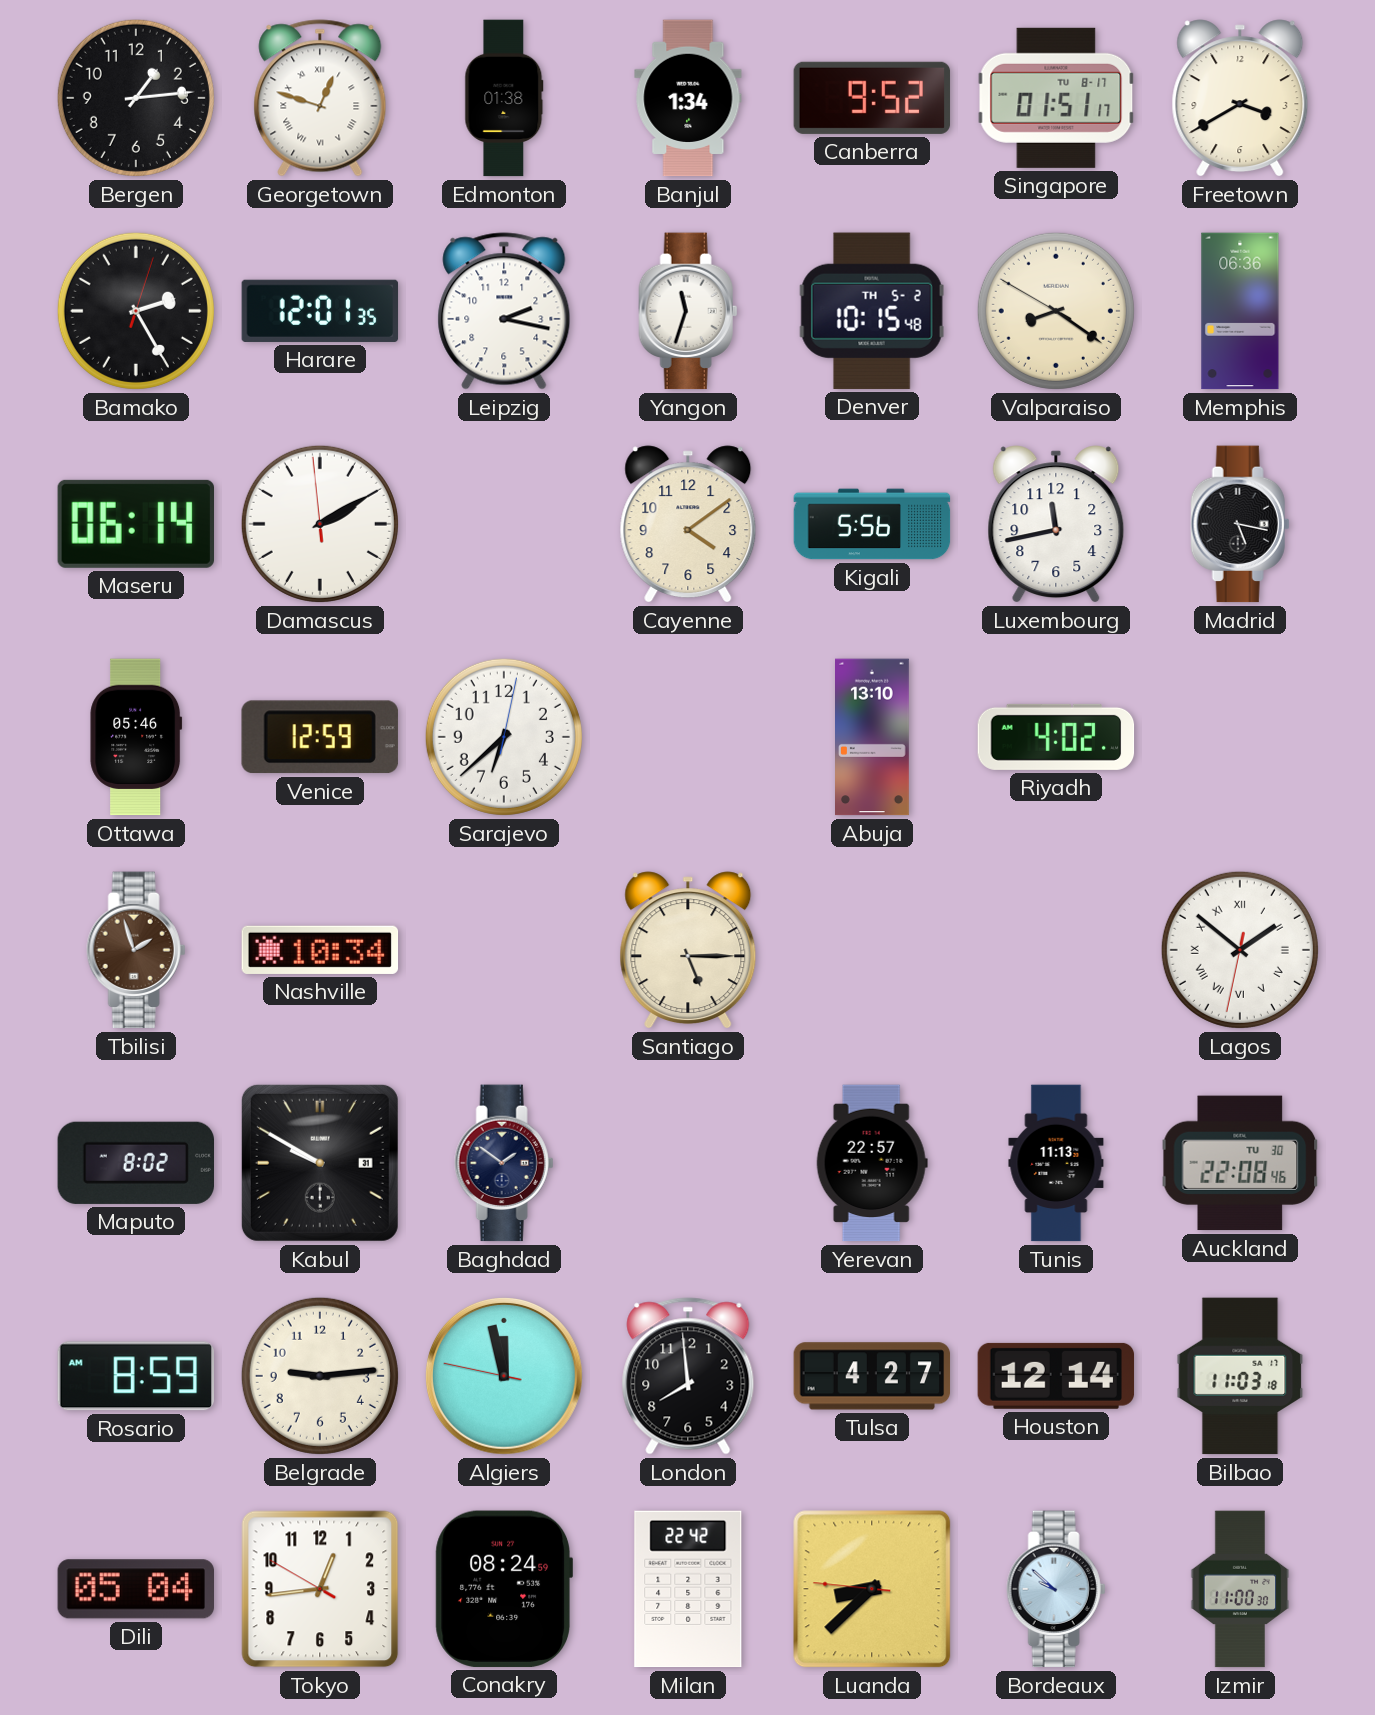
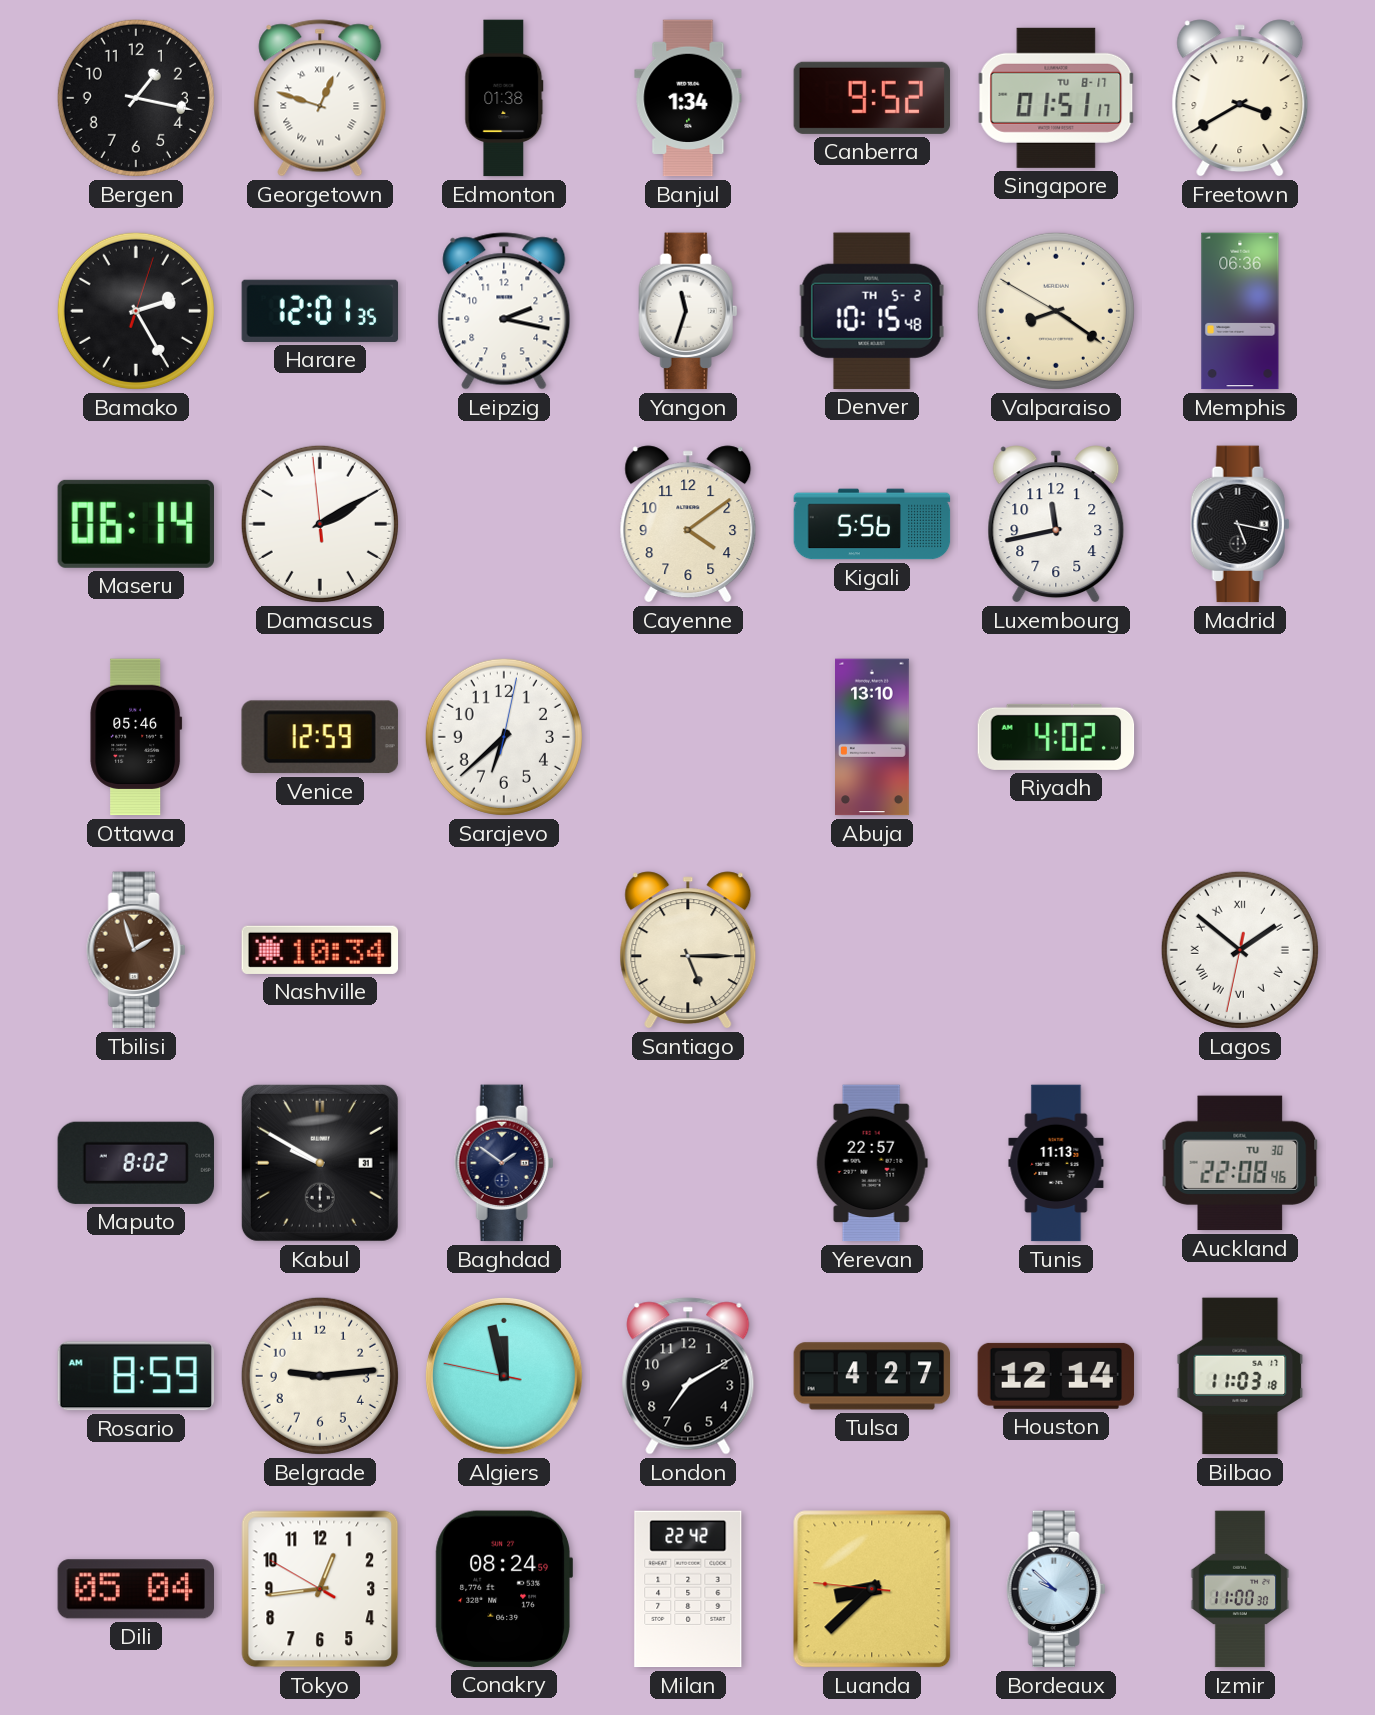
Bergen: 1:14 -> 1:17 (136, 98)
London: 7:59 -> 7:10 (688, 1376)
